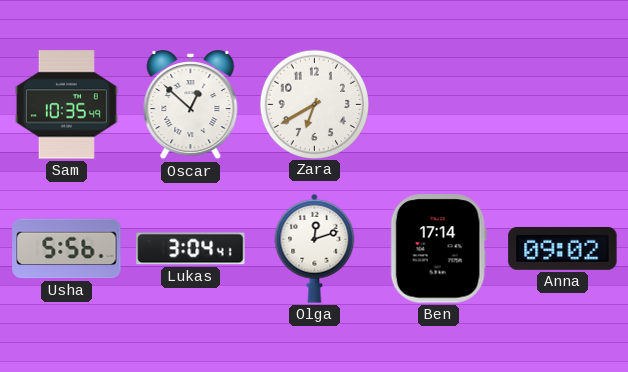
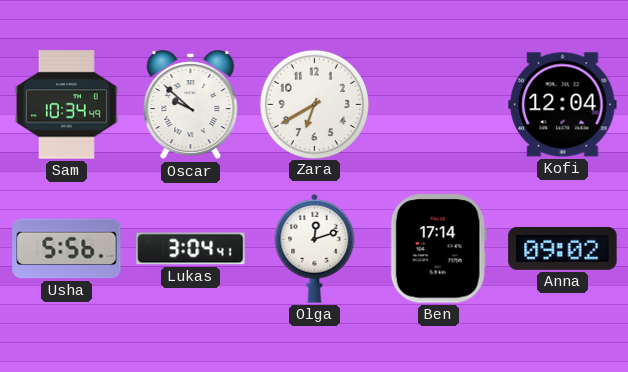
Sam: 10:35 -> 10:34 (66, 105)
Oscar: 12:52 -> 9:52 (191, 105)
Kofi: none -> 12:04 (563, 105)
